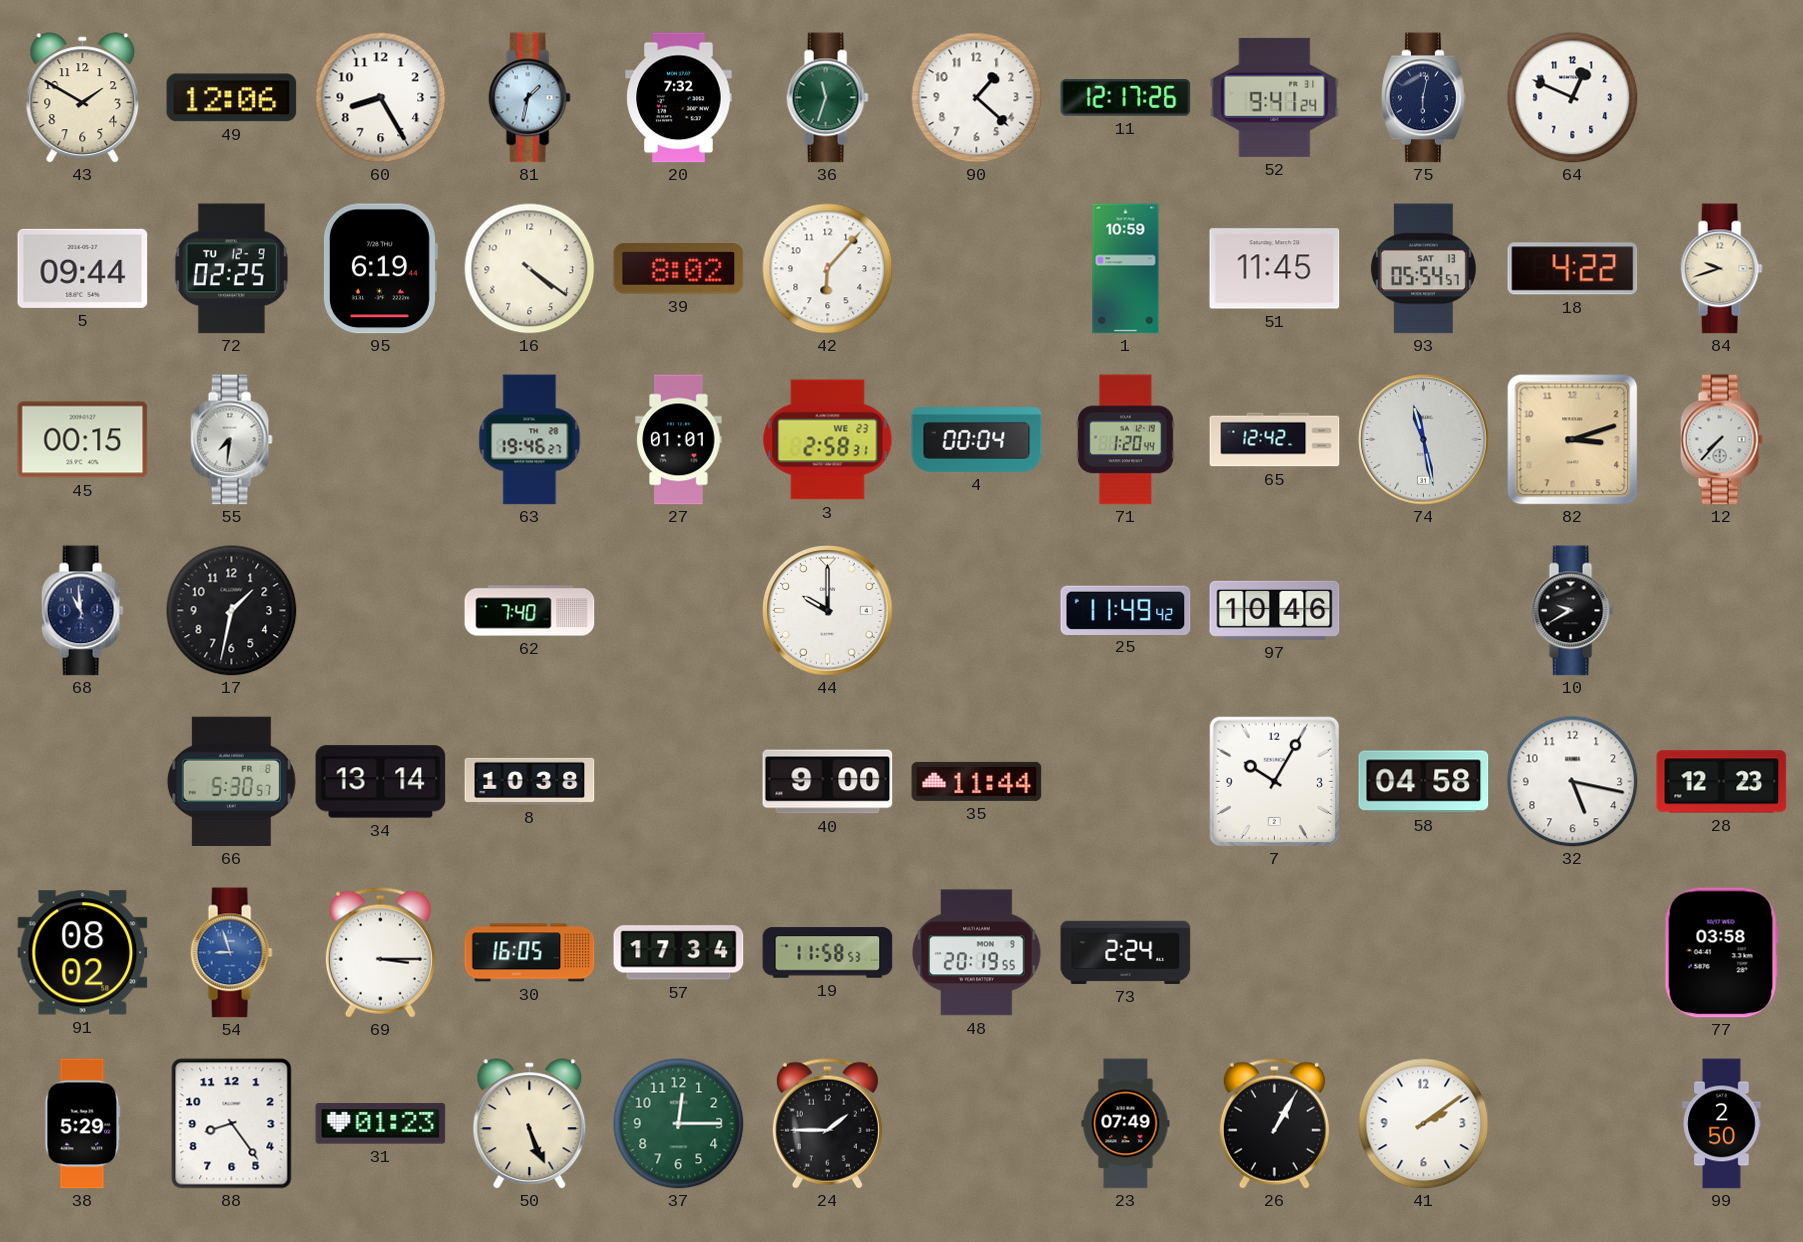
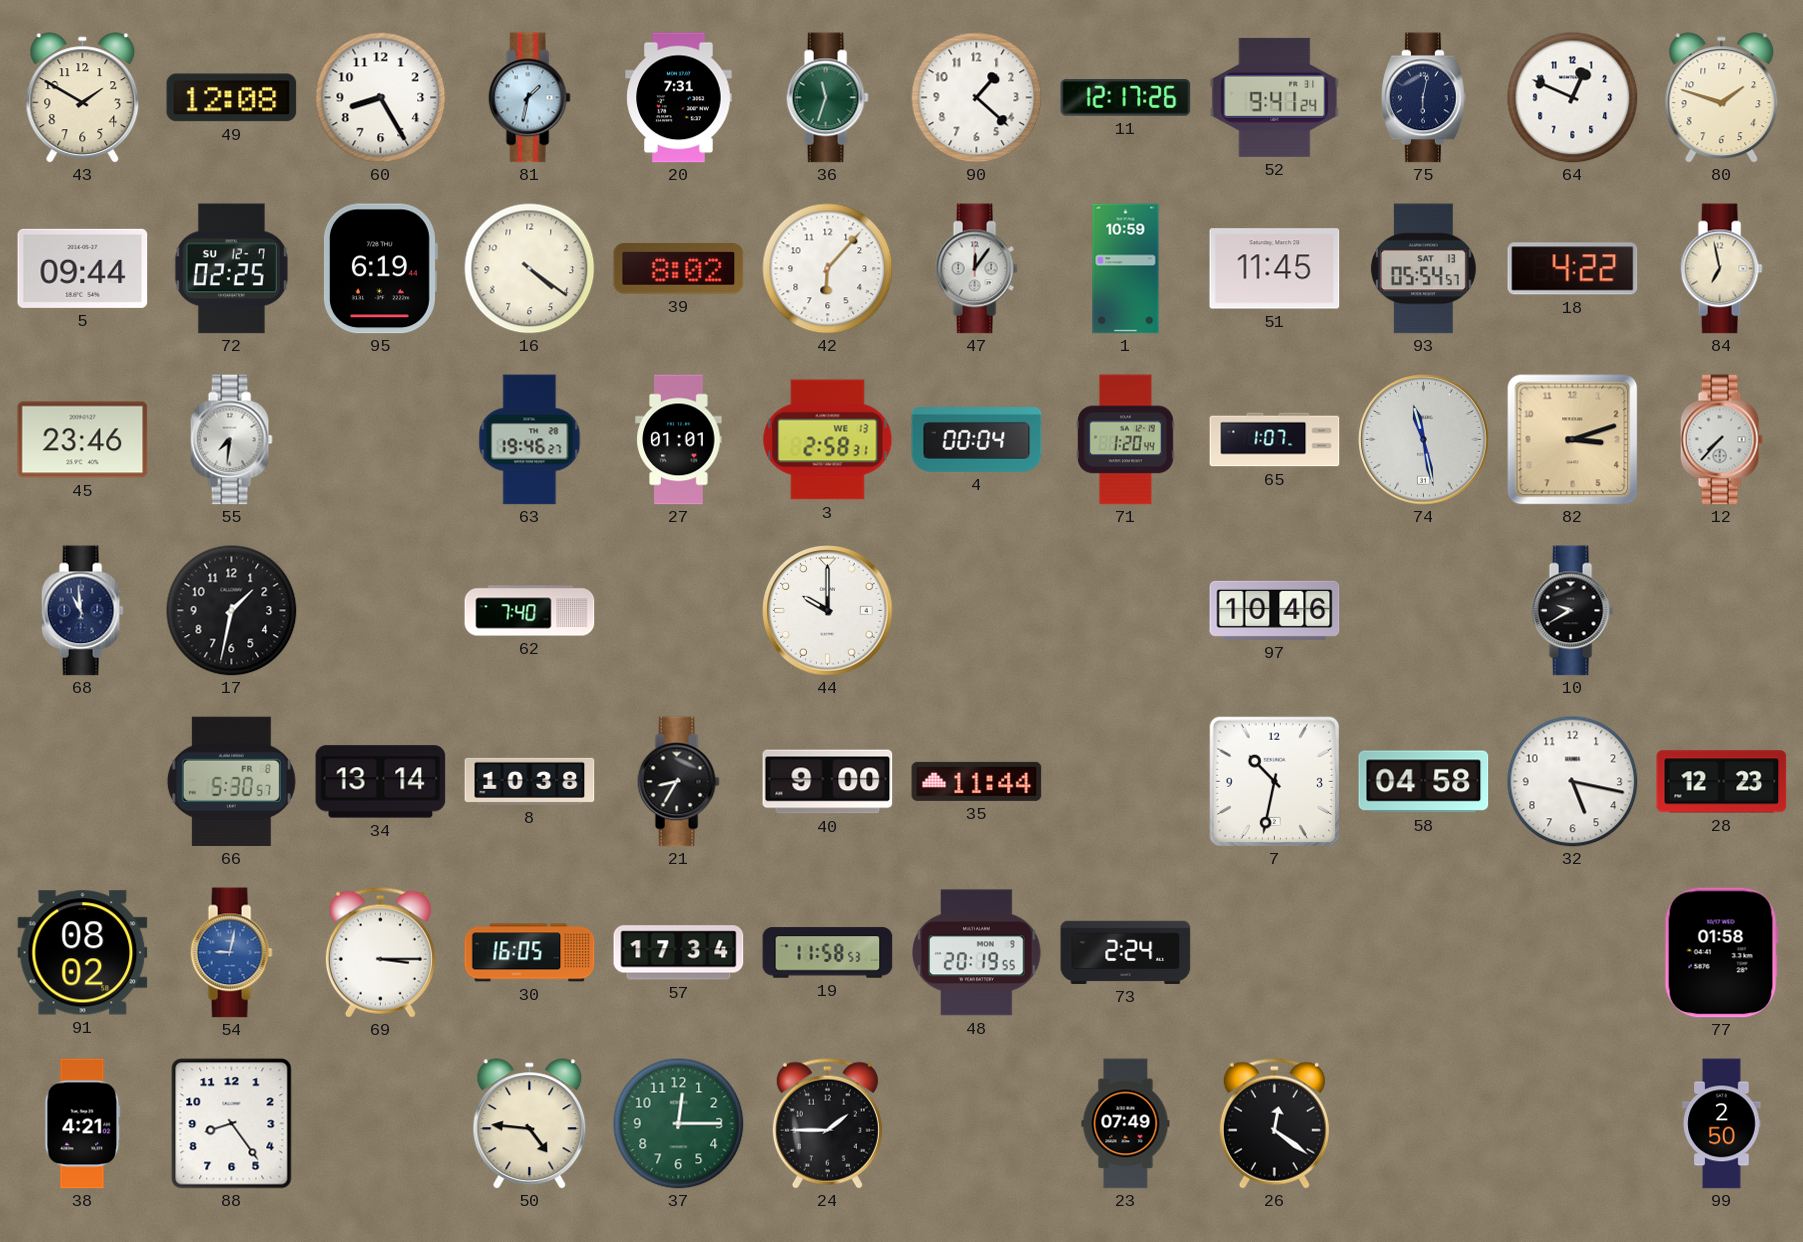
49: 12:06 -> 12:08 (232, 98)
20: 7:32 -> 7:31 (679, 98)
80: none -> 1:48 (1722, 98)
72 date: TU 12-9 -> SU 12-7 (231, 269)
47: none -> 12:06 (976, 269)
84: 9:42 -> 6:58 (1721, 269)
45: 00:15 -> 23:46 (83, 440)
3 date: WE 23 -> WE 13 (828, 440)
65: 12:42 -> 1:07 (1275, 440)
25: 11:49 -> none (1126, 610)
21: none -> 8:35 (678, 782)
7: 10:05 -> 10:32 (1274, 781)
54: 8:57 -> 9:02 (231, 953)
77: 03:58 -> 01:58 (1721, 953)
38: 5:29 -> 4:21 (83, 1124)
31: 01:23 -> none (381, 1124)
50: 5:26 -> 4:46 (530, 1124)
26: 1:05 -> 12:21 (1274, 1123)
41: 2:09 -> none (1424, 1124)
